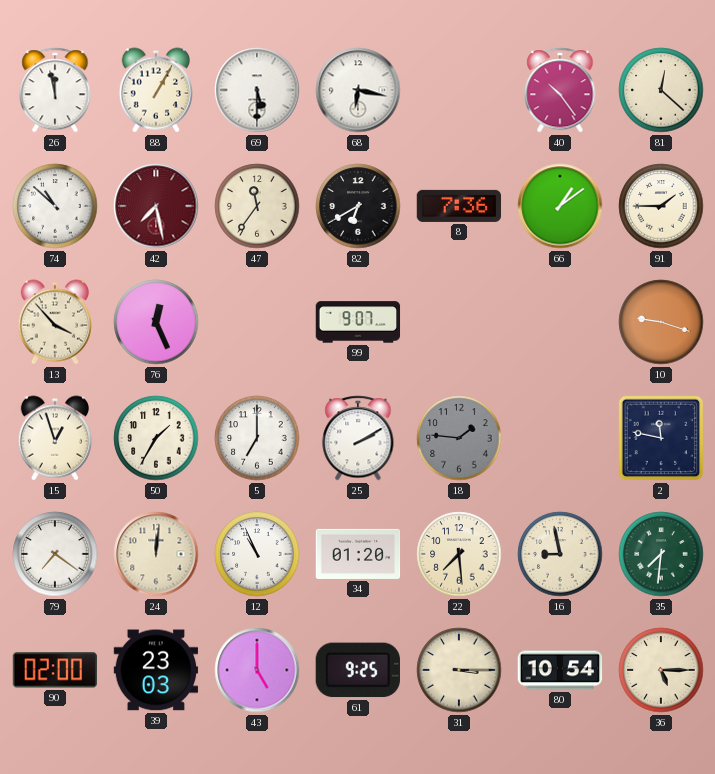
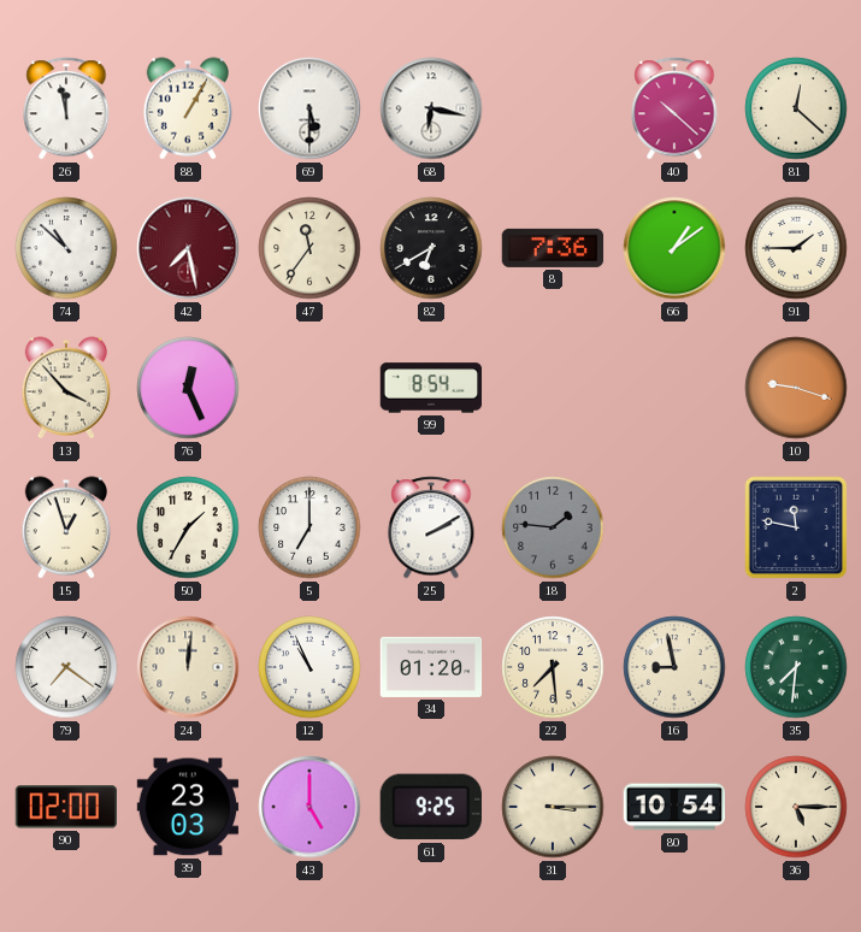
40: 10:24 -> 10:22 (674, 108)
99: 9:07 -> 8:54 (431, 388)
